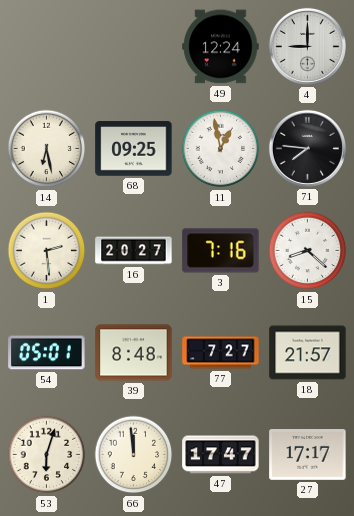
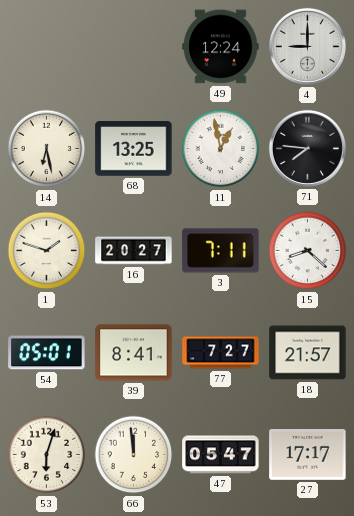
68: 09:25 -> 13:25 (134, 149)
1: 2:29 -> 1:48 (47, 251)
3: 7:16 -> 7:11 (221, 251)
39: 8:48 -> 8:41 (134, 353)
47: 17:47 -> 05:47 (221, 455)
